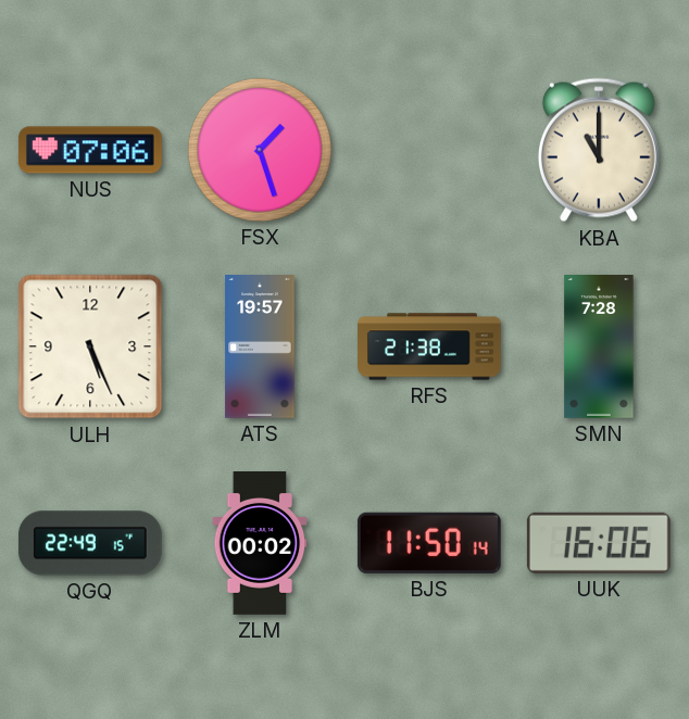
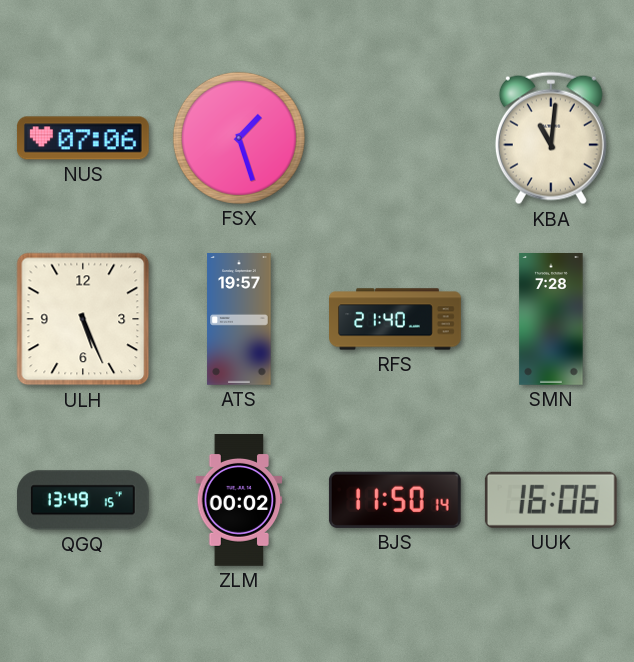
KBA: 11:00 -> 11:01 (551, 138)
RFS: 21:38 -> 21:40 (395, 319)
QGQ: 22:49 -> 13:49 (83, 500)
